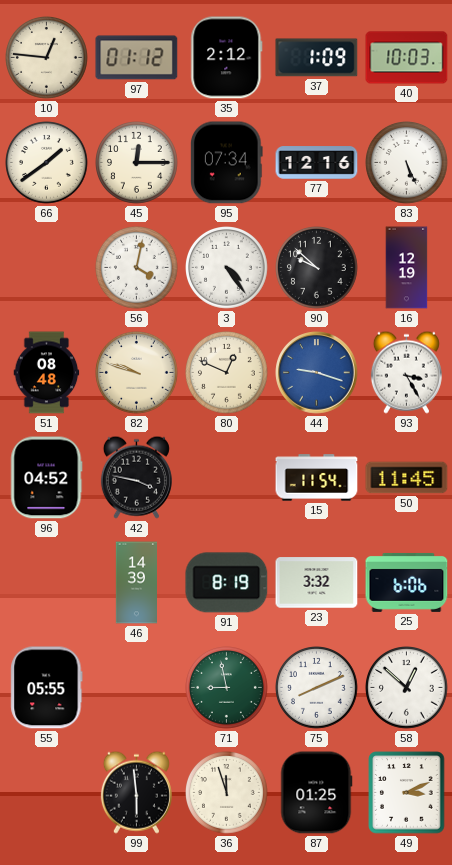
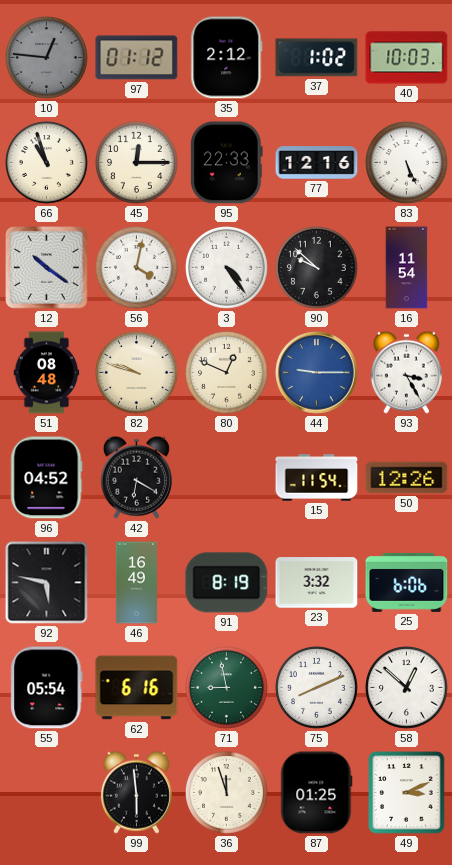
10 dial: cream -> grey (47, 58)
37: 1:09 -> 1:02 (317, 58)
66: 1:39 -> 10:57 (47, 163)
95: 07:34 -> 22:33 (227, 163)
12: none -> 10:21 (47, 268)
16: 12:19 -> 11:54 (407, 268)
44: 9:18 -> 9:15 (317, 373)
42: 3:47 -> 6:20 (136, 477)
50: 11:45 -> 12:26 (407, 478)
92: none -> 5:47 (47, 583)
46: 14:39 -> 16:49 (136, 583)
55: 05:55 -> 05:54 (47, 688)
62: none -> 6:16 (137, 688)
